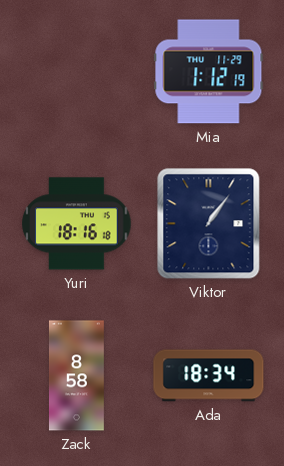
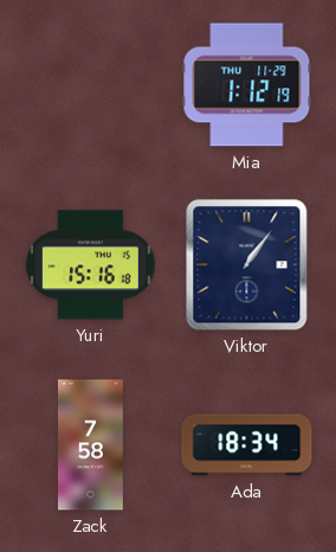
Yuri: 18:16 -> 15:16 (91, 265)
Zack: 8:58 -> 7:58 (90, 445)
